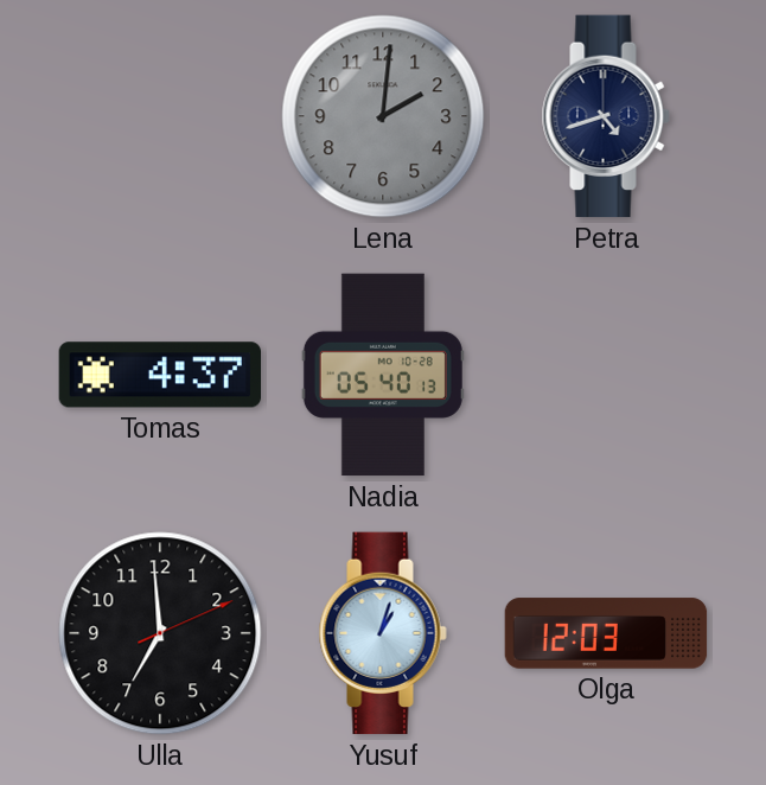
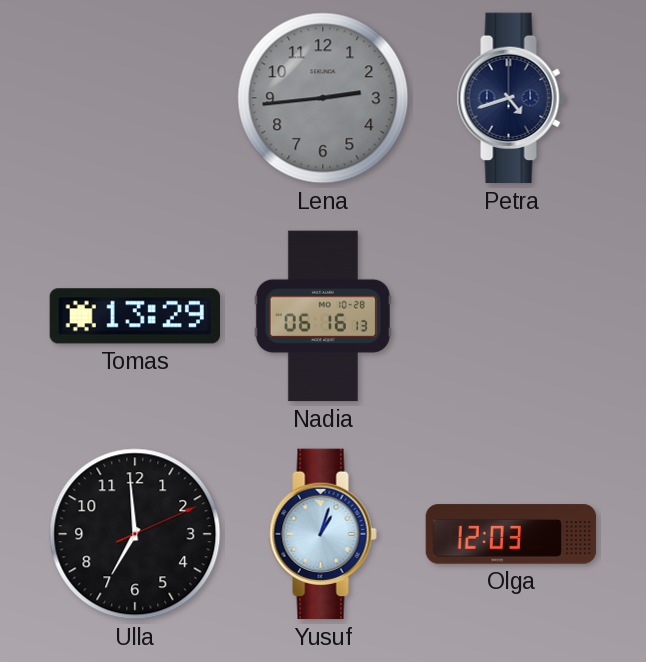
Lena: 2:01 -> 2:44 (323, 98)
Tomas: 4:37 -> 13:29 (134, 316)
Nadia: 05:40 -> 06:16 (323, 316)
